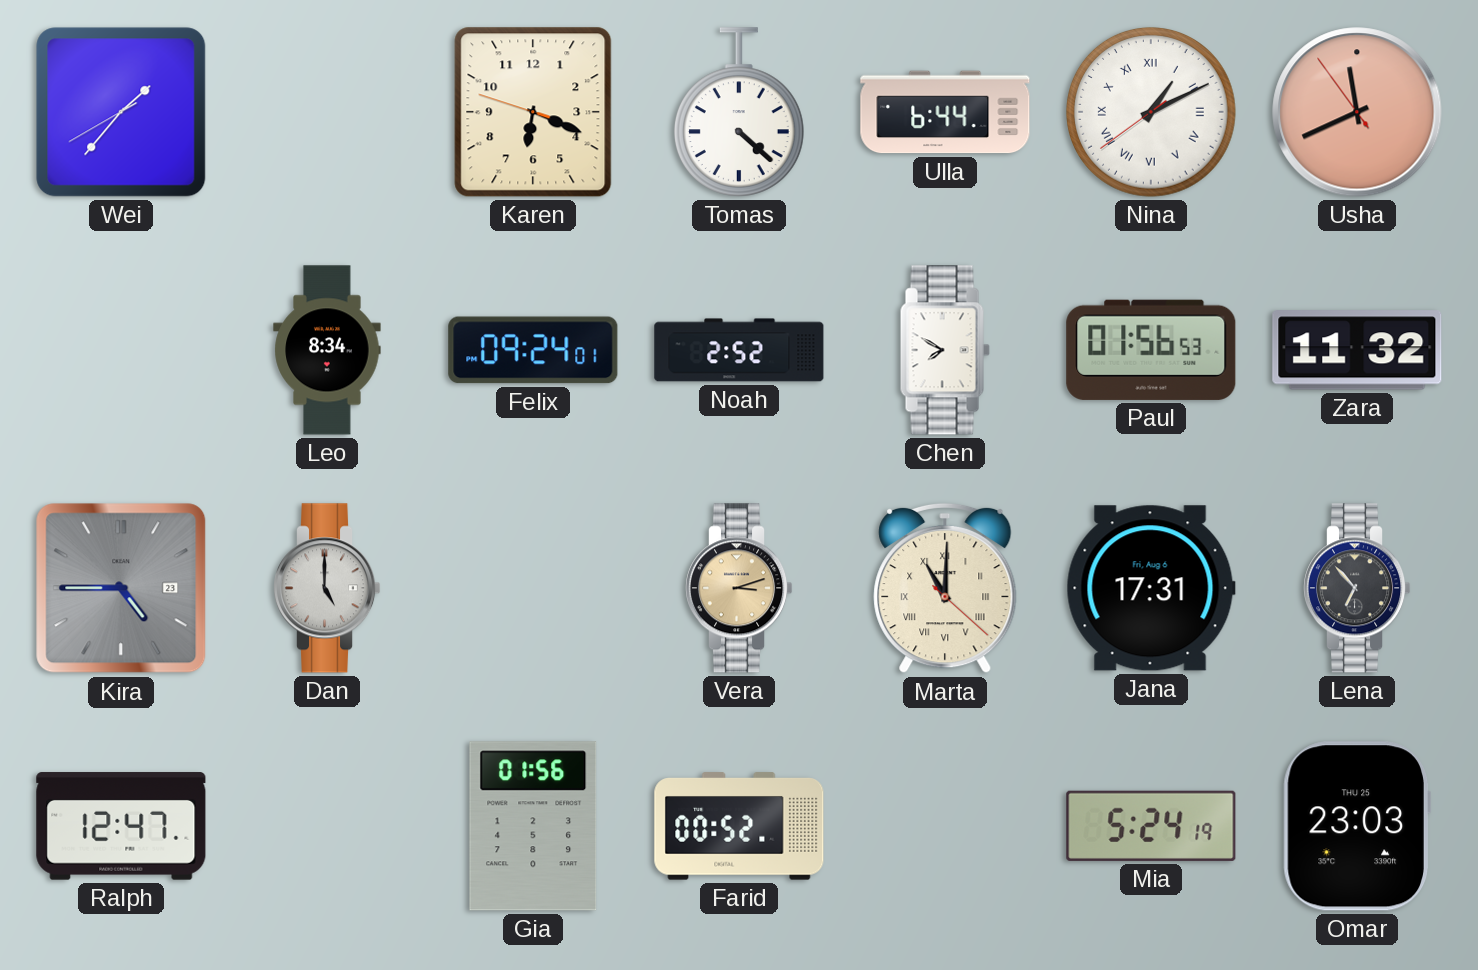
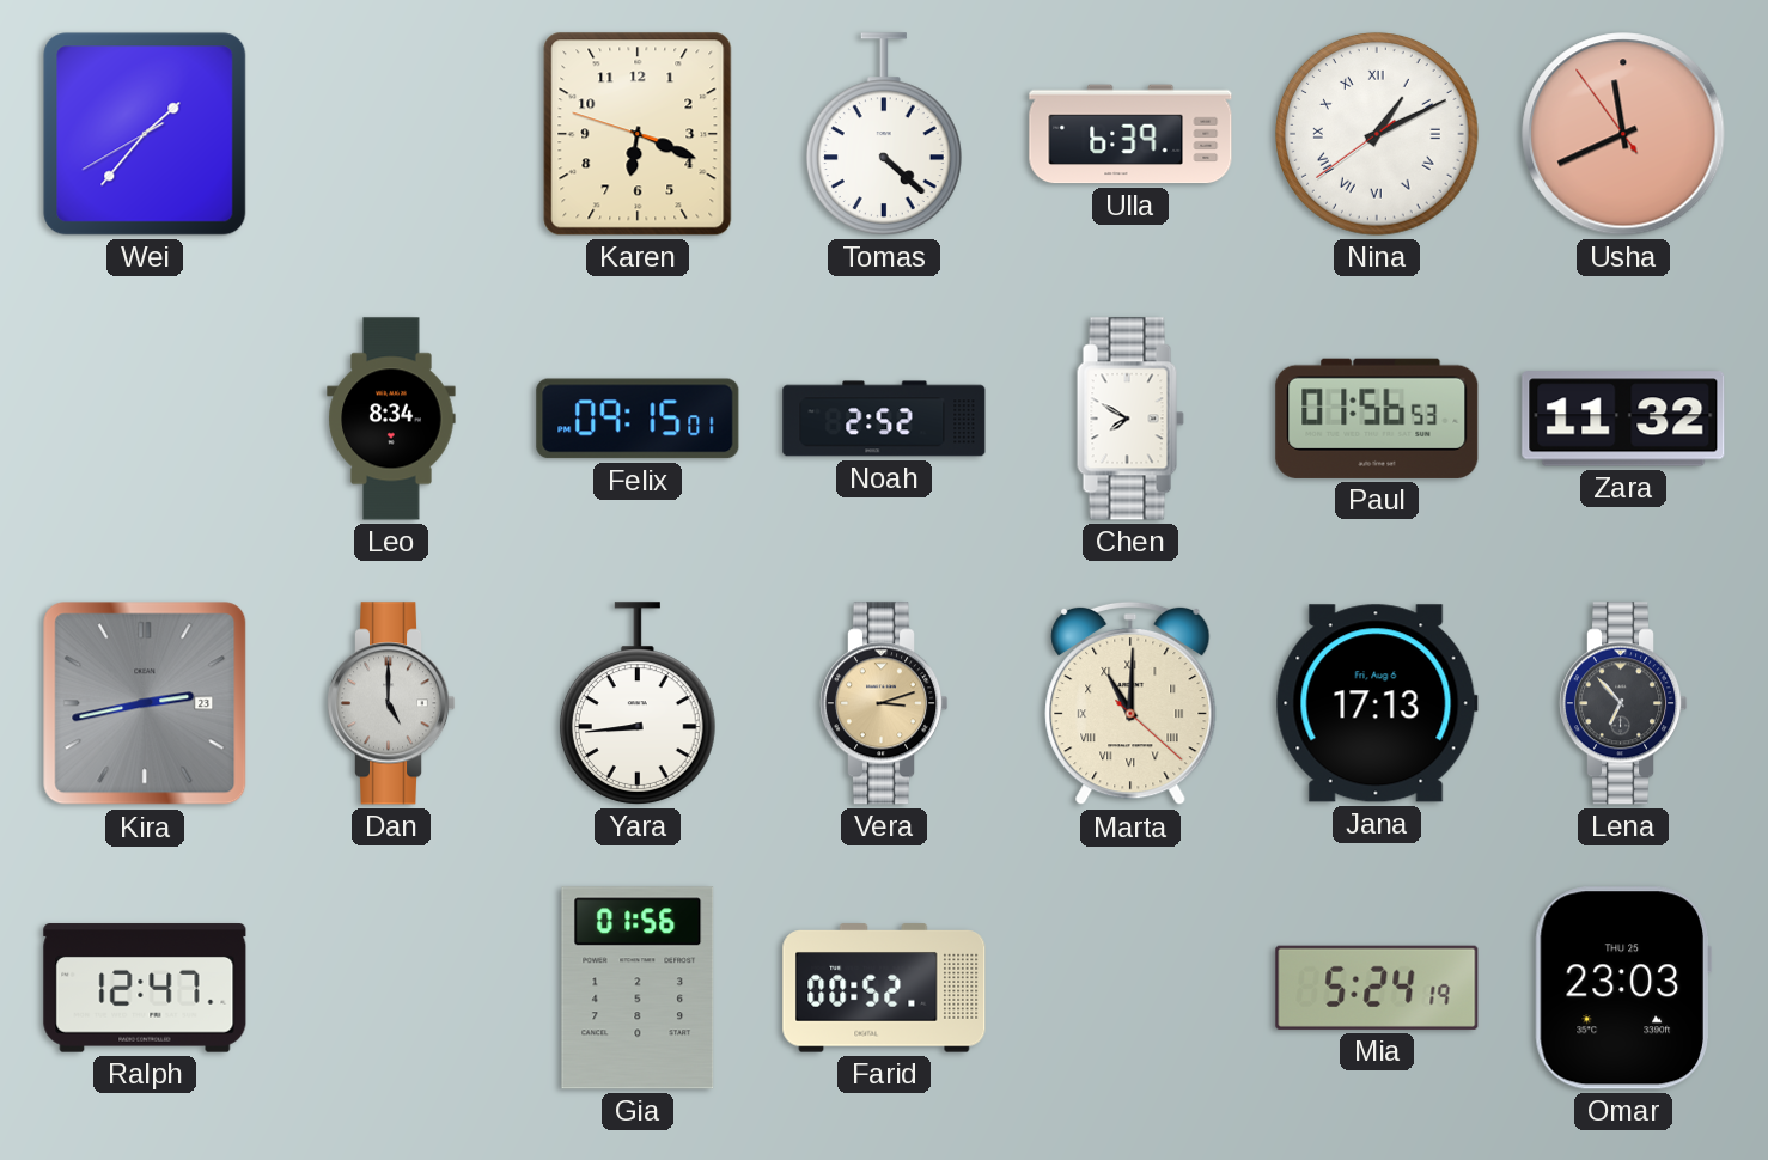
Ulla: 6:44 -> 6:39 (1130, 134)
Felix: 09:24 -> 09:15 (638, 419)
Kira: 4:45 -> 2:43 (145, 703)
Yara: none -> 8:44 (638, 703)
Jana: 17:31 -> 17:13 (1377, 703)
